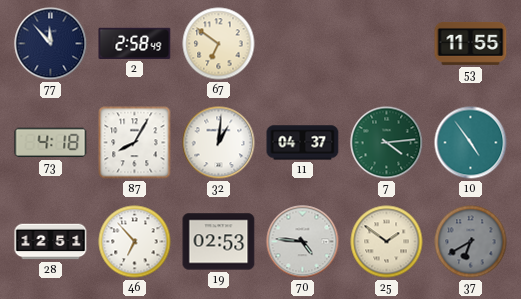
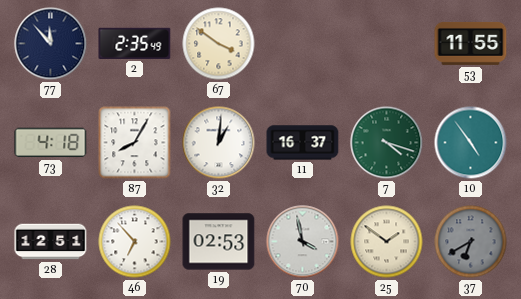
2: 2:58 -> 2:35 (135, 43)
67: 6:51 -> 3:51 (219, 44)
11: 04:37 -> 16:37 (303, 143)
7: 4:14 -> 4:18 (387, 143)
70: 4:46 -> 3:58 (303, 242)
